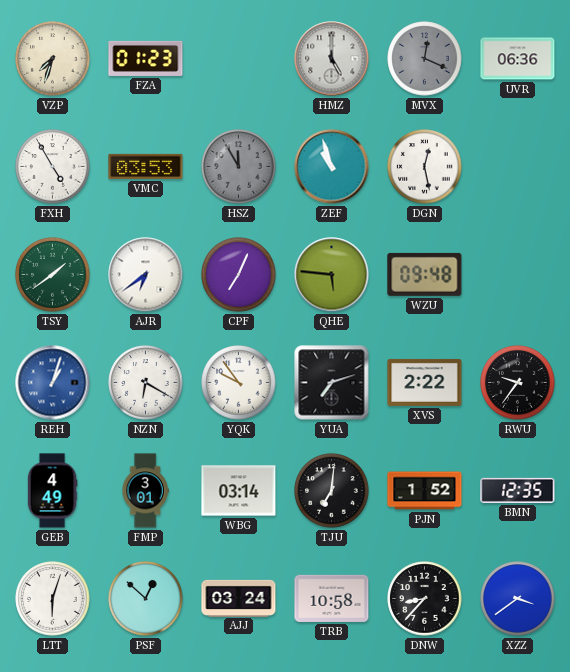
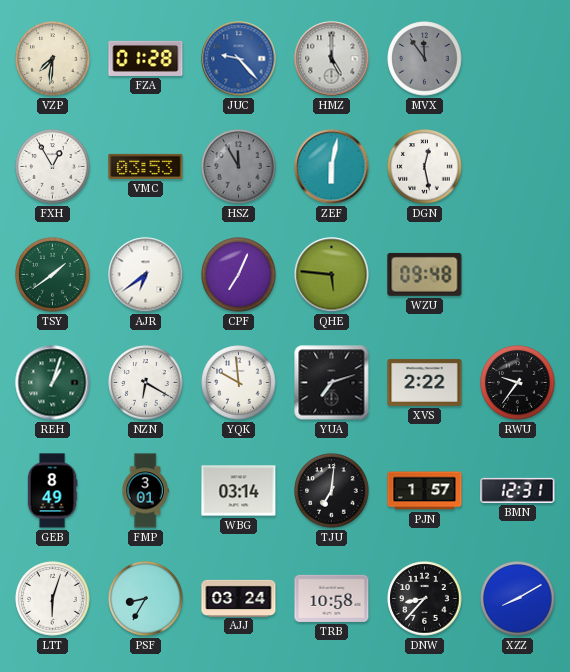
VZP: 7:33 -> 7:31 (53, 59)
FZA: 01:23 -> 01:28 (146, 58)
JUC: none -> 9:23 (239, 59)
MVX: 12:19 -> 11:54 (425, 59)
UVR: 06:36 -> none (518, 59)
FXH: 4:55 -> 12:55 (53, 167)
ZEF: 10:57 -> 6:02 (332, 167)
REH dial: blue -> green (53, 383)
YQK: 9:54 -> 9:59 (239, 383)
GEB: 4:49 -> 8:49 (52, 491)
PJN: 1:52 -> 1:57 (425, 491)
BMN: 12:35 -> 12:31 (518, 490)
PSF: 12:52 -> 8:35 (146, 599)
XZZ: 3:39 -> 8:10 (518, 599)
